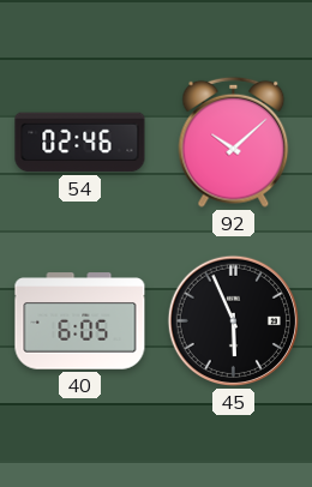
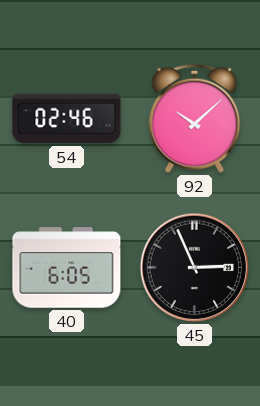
45: 5:56 -> 2:56 (194, 267)
